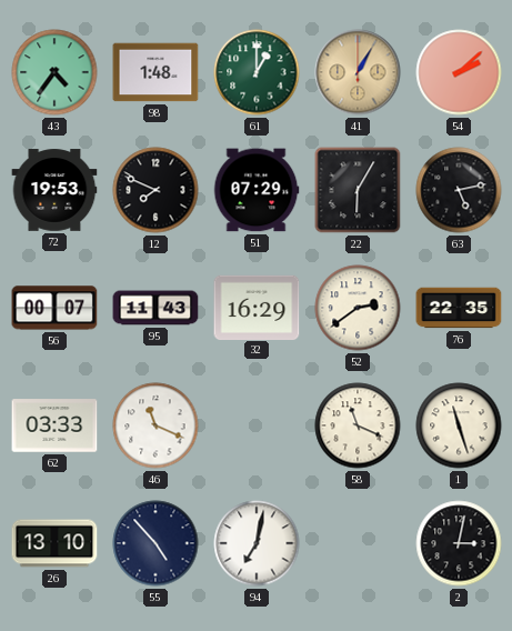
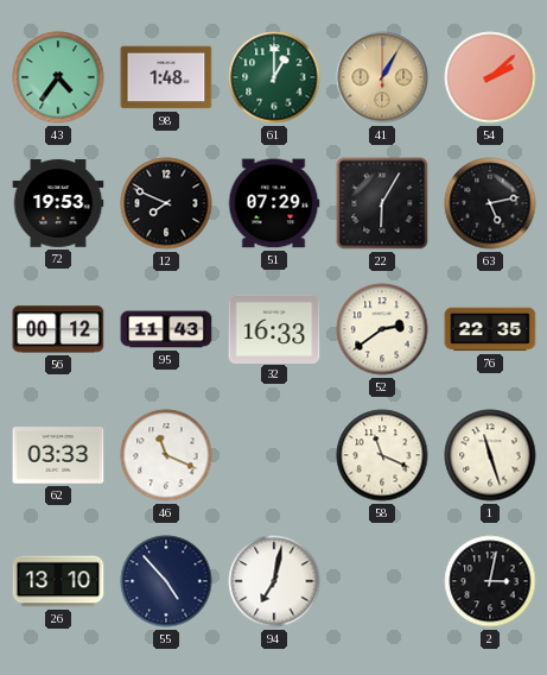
56: 00:07 -> 00:12 (58, 329)
32: 16:29 -> 16:33 (274, 328)
